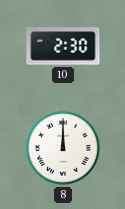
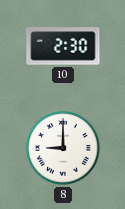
8: 12:00 -> 9:00 (63, 148)
